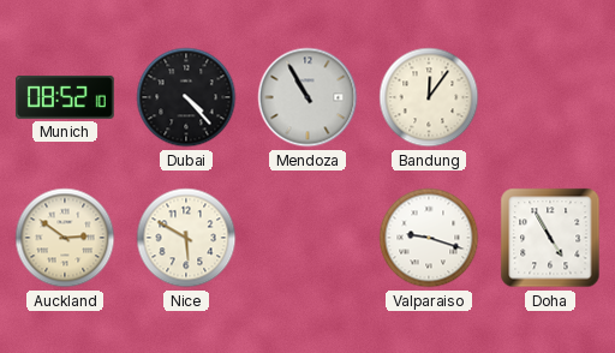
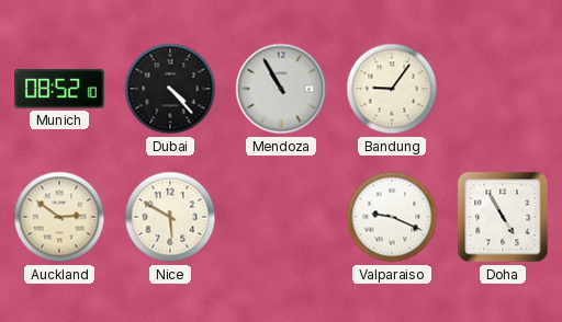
Bandung: 12:06 -> 9:06 (392, 89)
Valparaiso: 9:18 -> 9:19 (392, 217)
